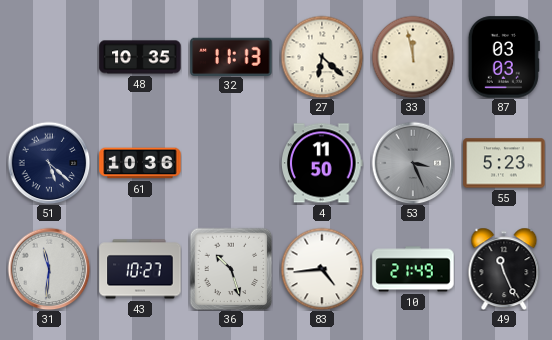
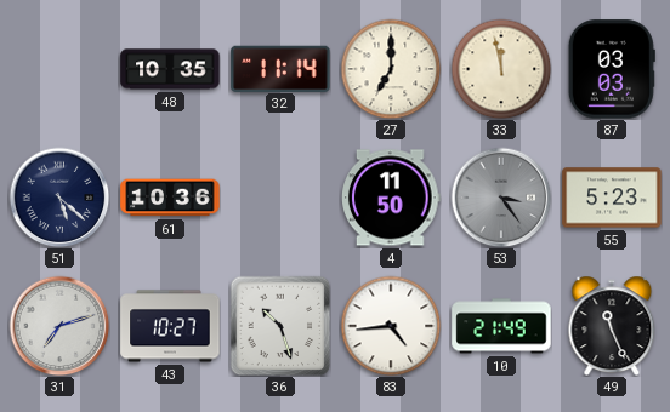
32: 11:13 -> 11:14 (280, 68)
27: 6:22 -> 7:00 (391, 69)
53: 3:26 -> 3:24 (501, 198)
31: 11:31 -> 7:12 (59, 326)
